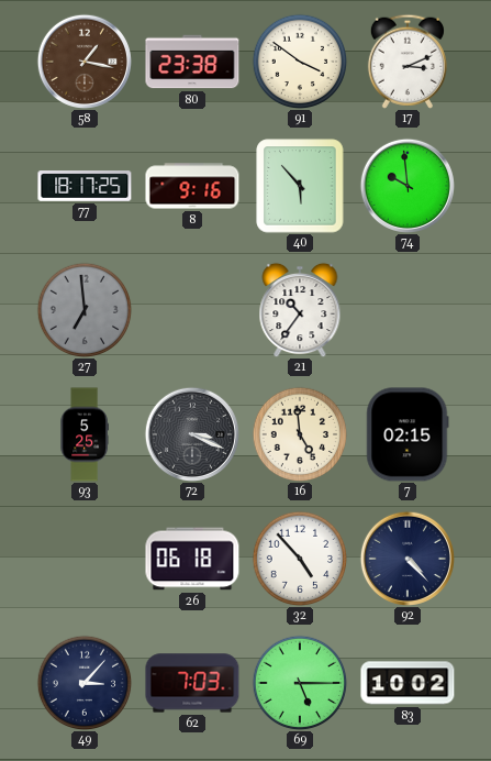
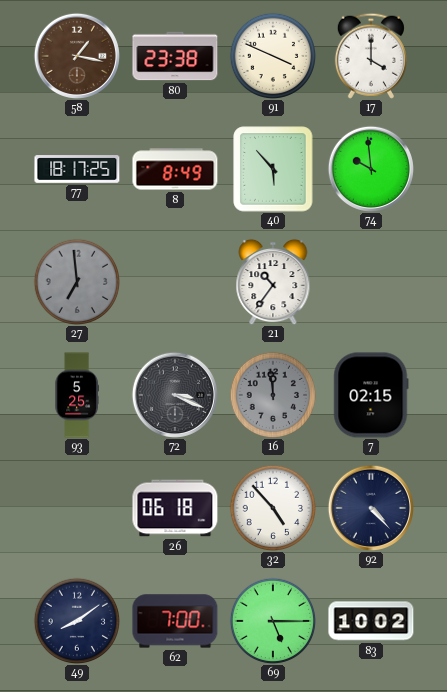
91: 3:51 -> 3:49 (273, 56)
17: 3:11 -> 4:00 (371, 56)
8: 9:16 -> 8:49 (175, 169)
16: 4:59 -> 11:59 (273, 395)
16 dial: cream -> grey (273, 395)
49: 3:07 -> 8:09 (77, 621)
62: 7:03 -> 7:00 (175, 621)
